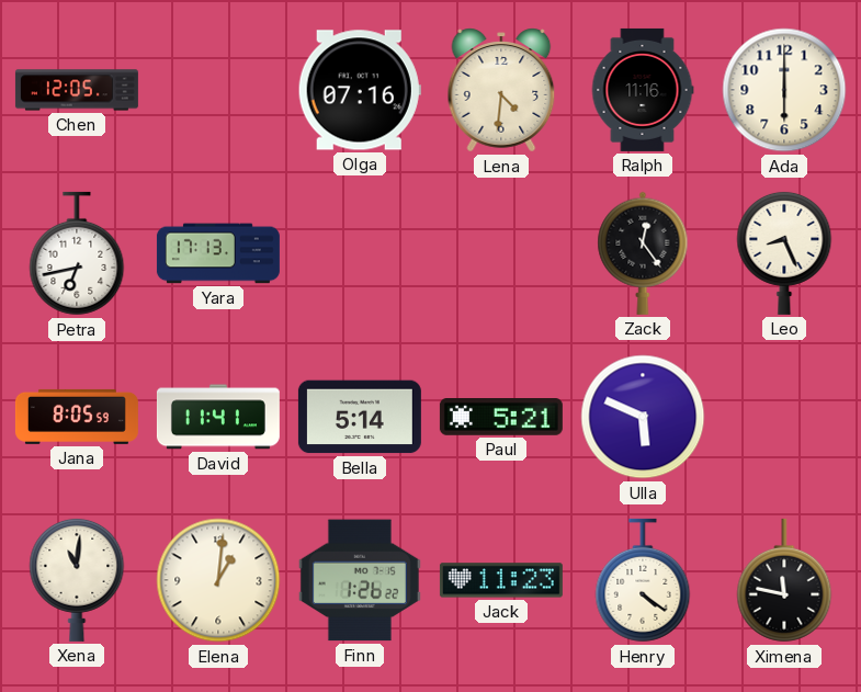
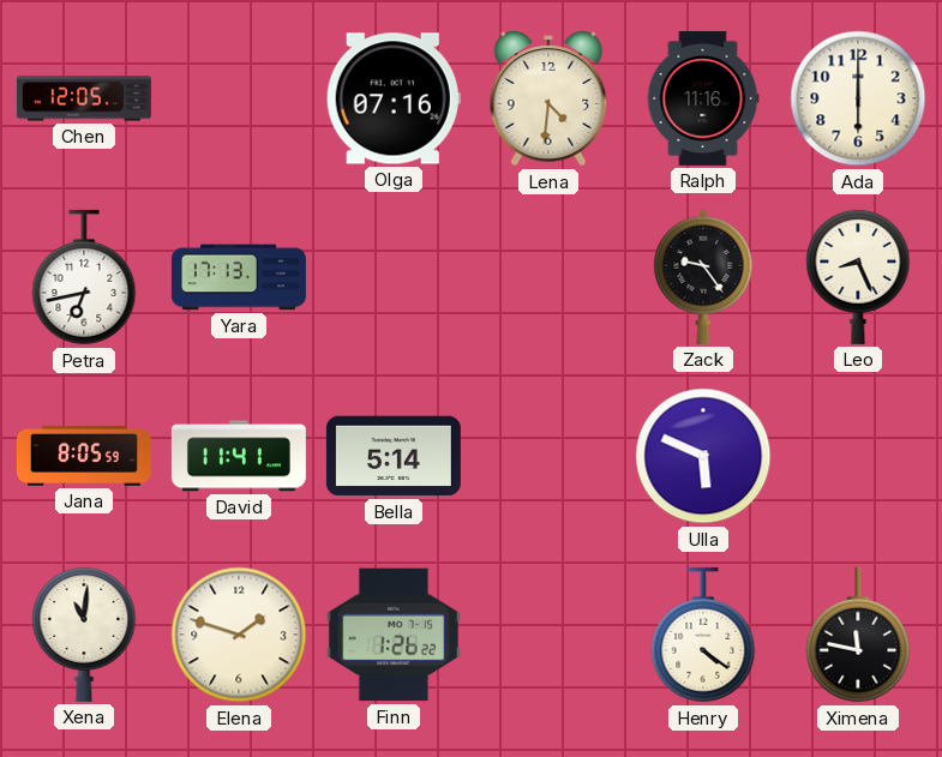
Zack: 12:24 -> 9:24 (703, 277)
Paul: 5:21 -> none (501, 418)
Elena: 1:01 -> 1:48 (239, 635)
Jack: 11:23 -> none (501, 580)
